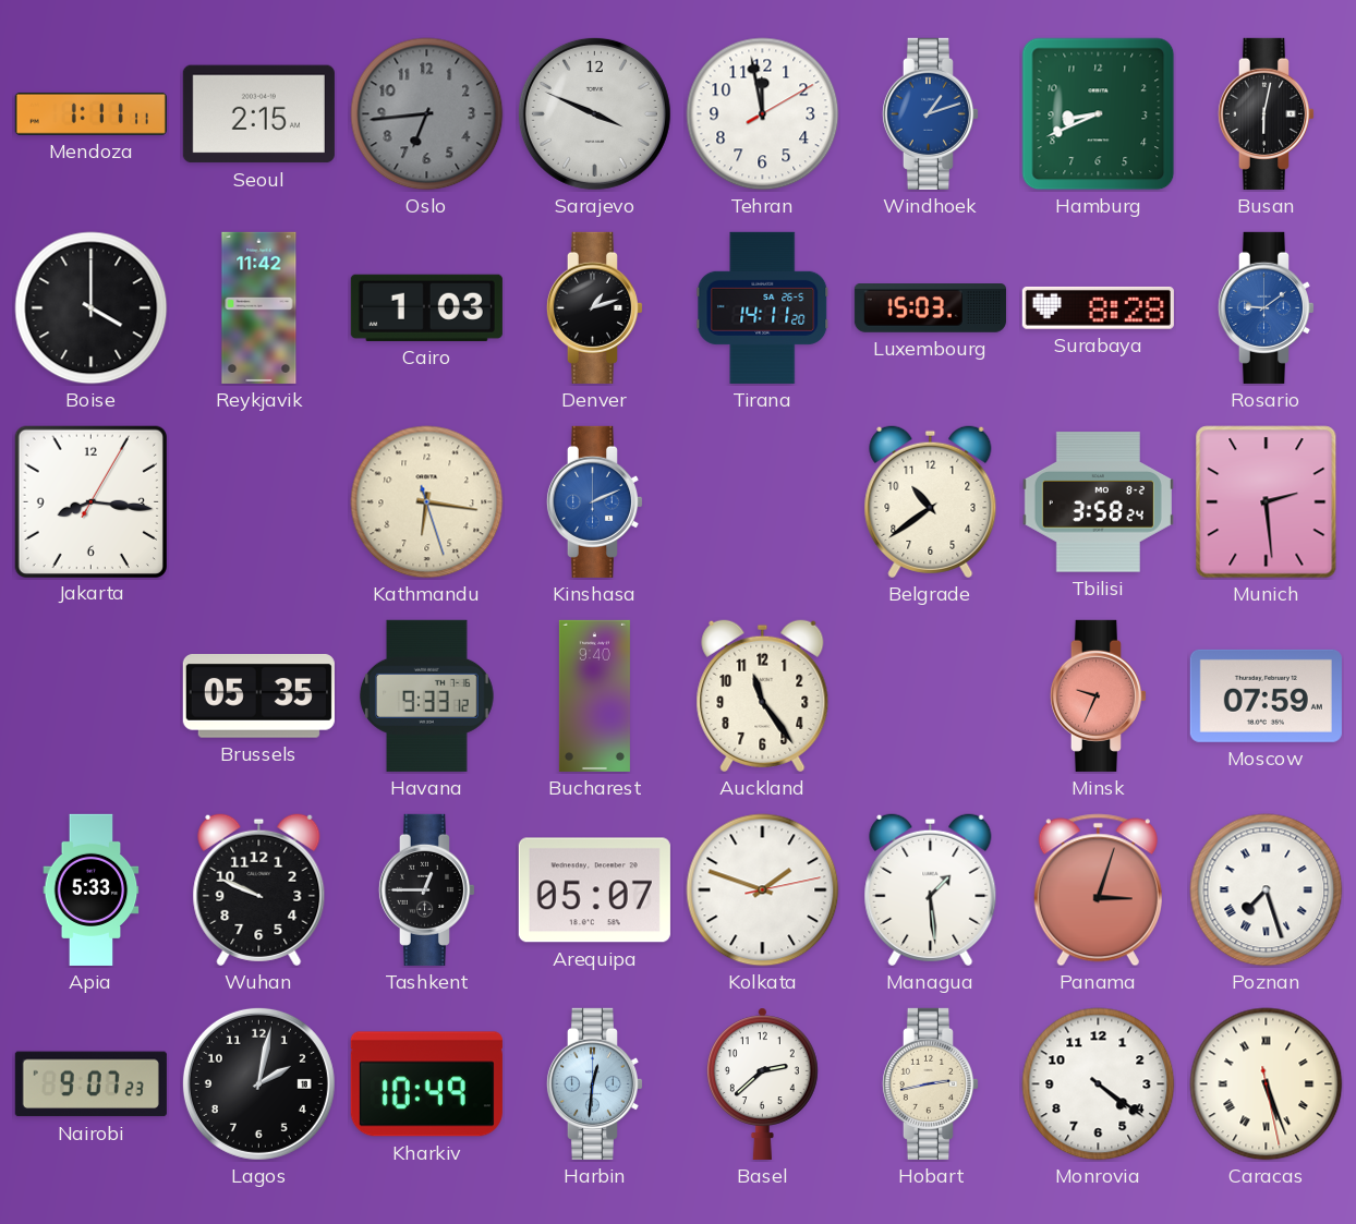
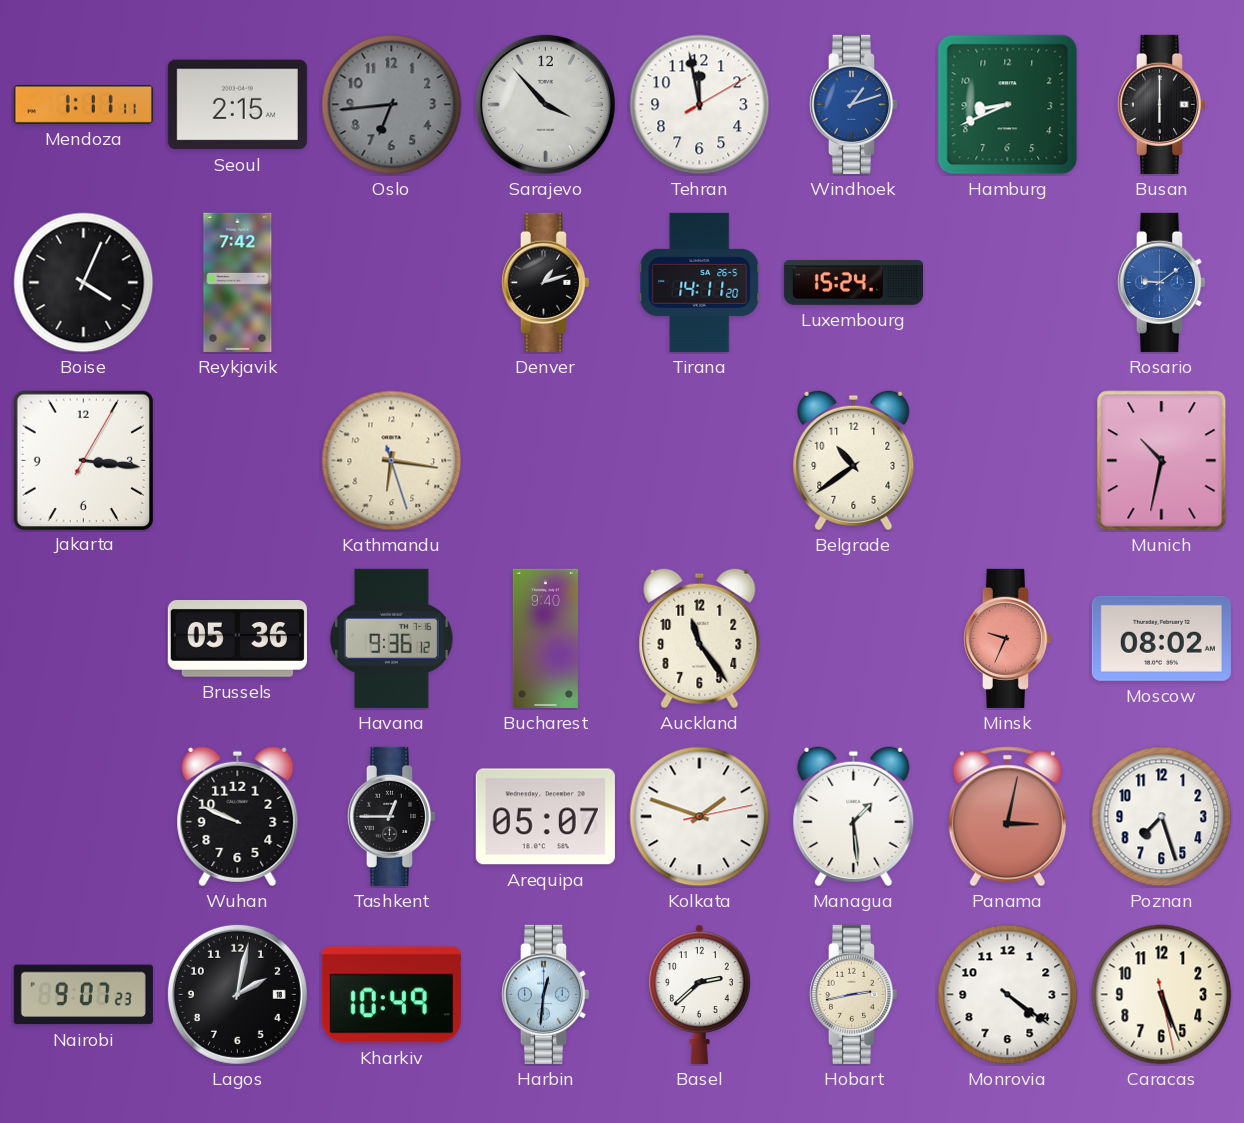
Sarajevo: 3:49 -> 3:53 (545, 104)
Busan: 6:02 -> 6:00 (1161, 104)
Boise: 4:00 -> 4:04 (84, 283)
Reykjavik: 11:42 -> 7:42 (238, 282)
Cairo: 1:03 -> none (426, 307)
Luxembourg: 15:03 -> 15:24 (853, 283)
Surabaya: 8:28 -> none (1098, 307)
Jakarta: 8:16 -> 3:16 (83, 460)
Kinshasa: 2:11 -> none (594, 501)
Tbilisi: 3:58 -> none (1098, 502)
Munich: 2:29 -> 10:32 (1162, 461)
Brussels: 05:35 -> 05:36 (237, 639)
Havana: 9:33 -> 9:36 (391, 638)
Moscow: 07:59 -> 08:02 (1161, 638)
Apia: 5:33 -> none (92, 889)
Panama: 3:03 -> 3:02 (1007, 817)
Poznan numerals: Roman -> Arabic (1162, 817)
Caracas numerals: Roman -> Arabic (1162, 995)
